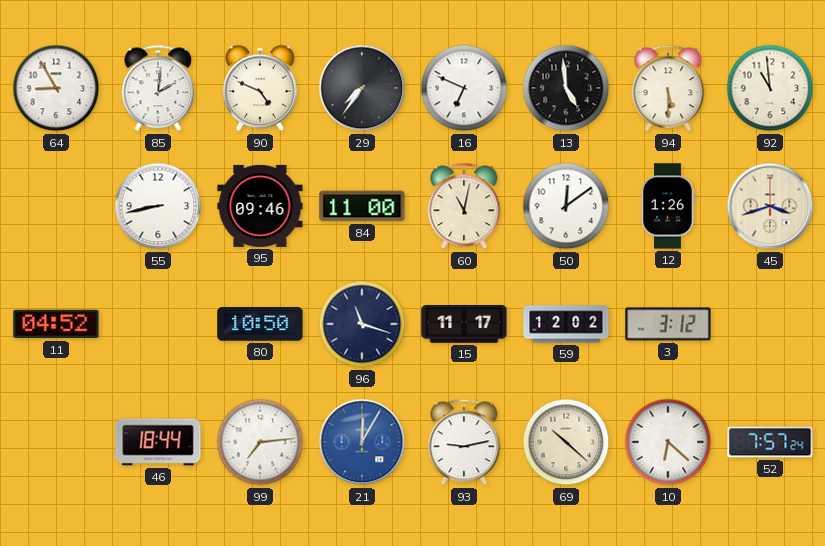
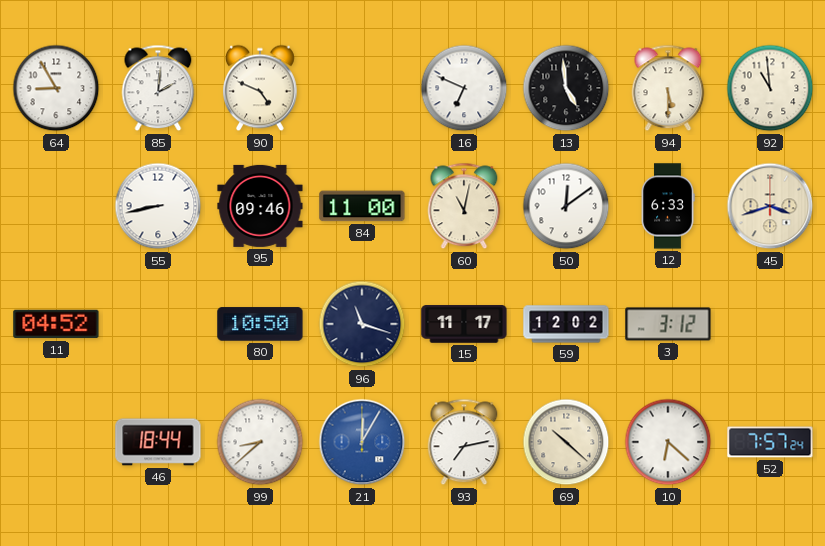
29: 7:36 -> none (362, 88)
12: 1:26 -> 6:33 (668, 206)
99: 7:14 -> 8:38 (260, 442)
93: 9:13 -> 7:13 (464, 442)
